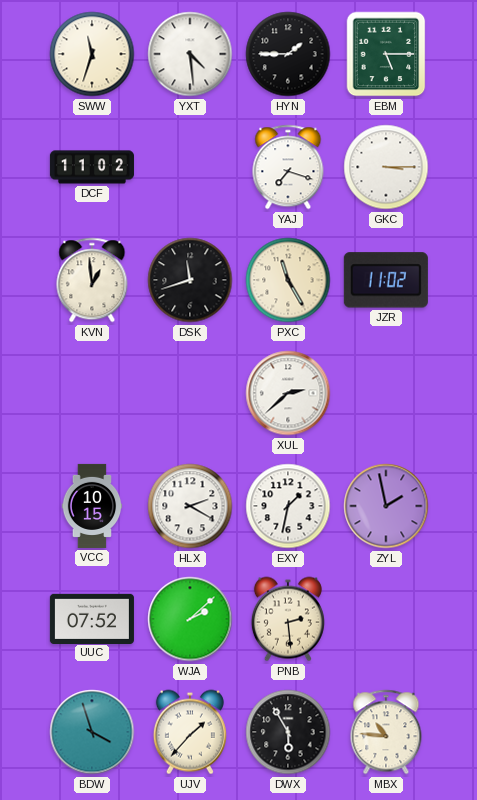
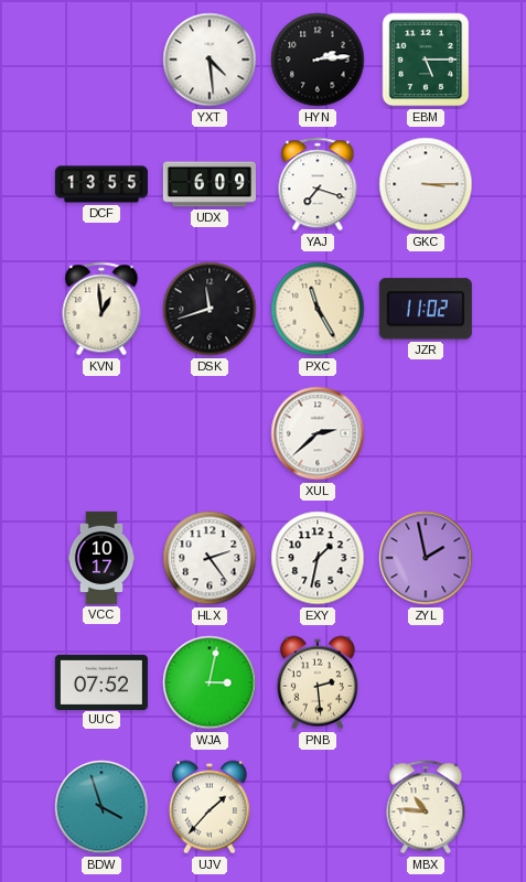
SWW: 11:33 -> none (92, 54)
HYN: 1:45 -> 2:14 (318, 60)
DCF: 11:02 -> 13:55 (101, 184)
UDX: none -> 6:09 (210, 184)
VCC: 10:15 -> 10:17 (101, 558)
HLX: 2:20 -> 2:24 (210, 558)
WJA: 2:08 -> 3:02 (210, 682)
DWX: 5:55 -> none (288, 732)
